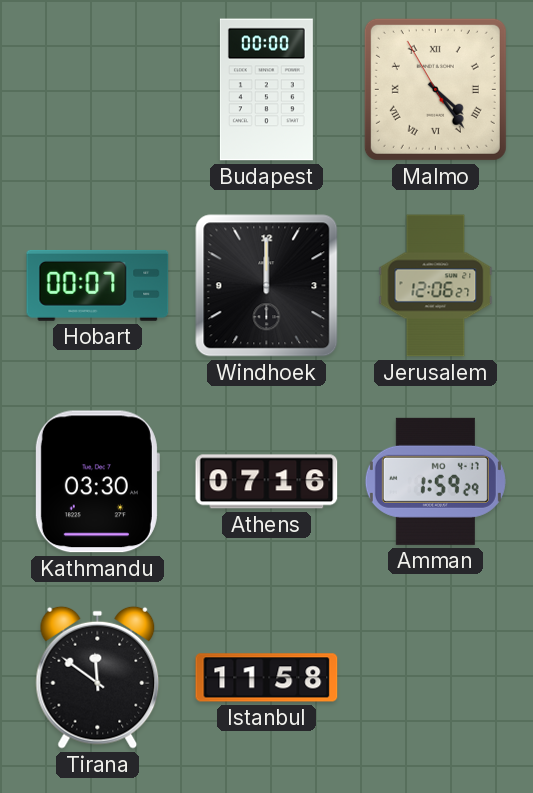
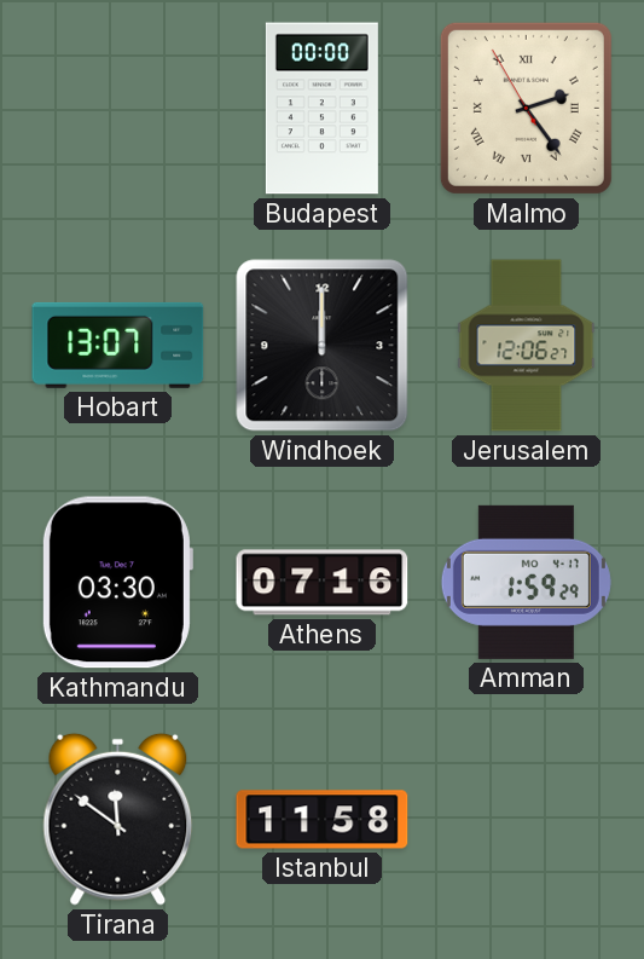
Malmo: 4:23 -> 2:23 (526, 108)
Hobart: 00:07 -> 13:07 (118, 345)
